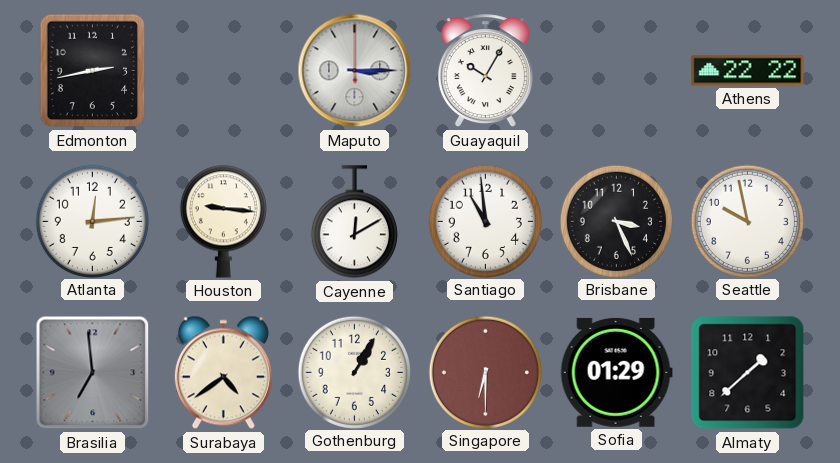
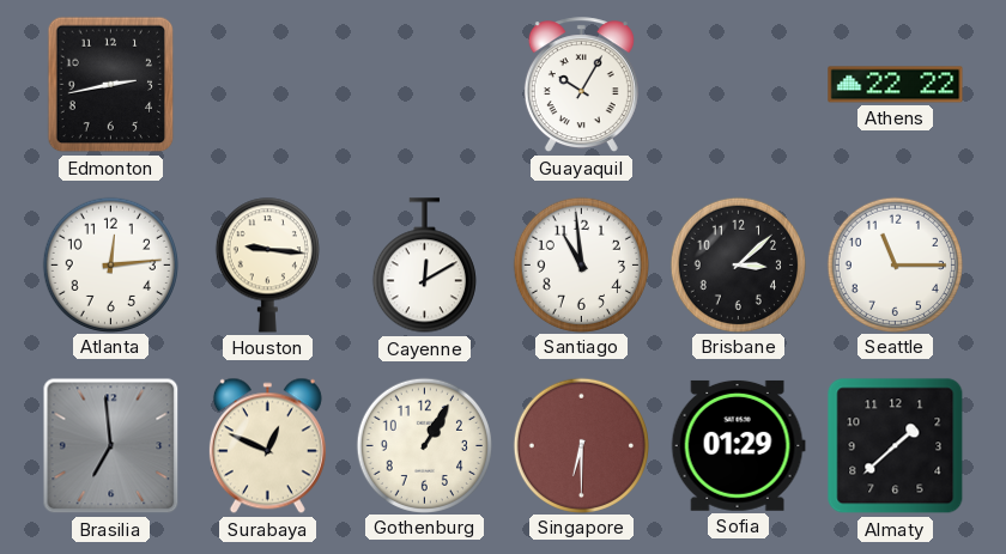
Maputo: 3:15 -> none (355, 71)
Brisbane: 3:26 -> 3:08 (738, 264)
Seattle: 9:58 -> 11:15 (895, 264)
Surabaya: 4:39 -> 12:49 (267, 446)
